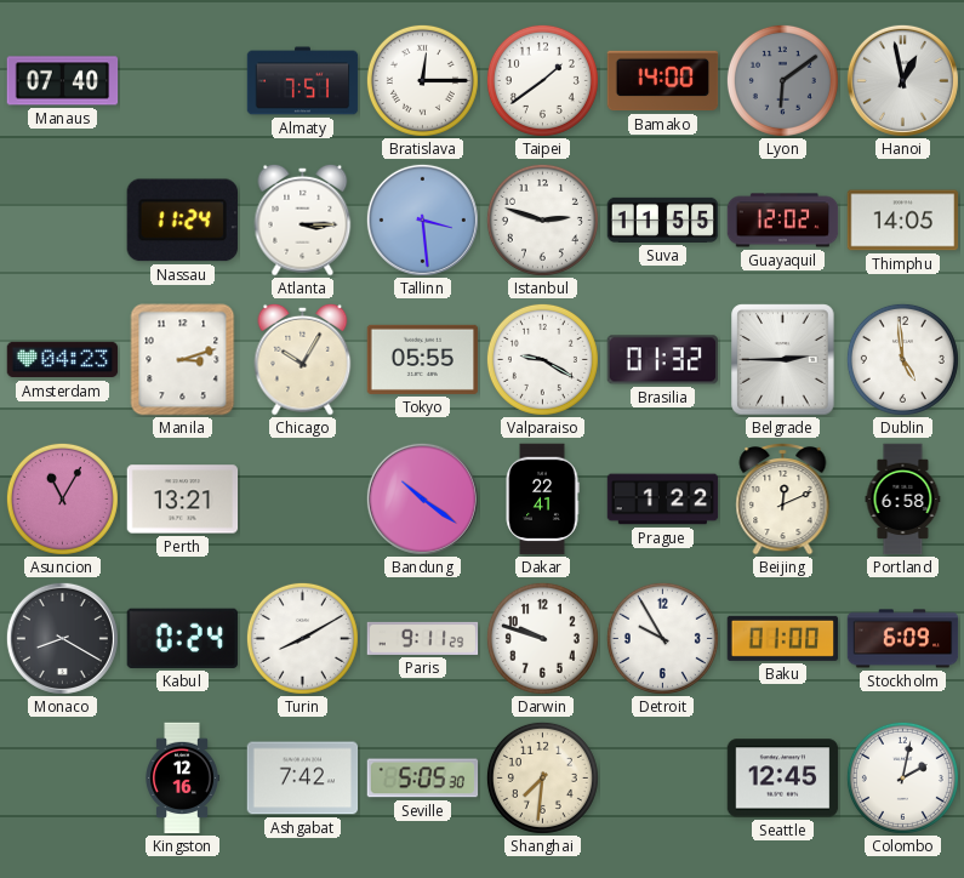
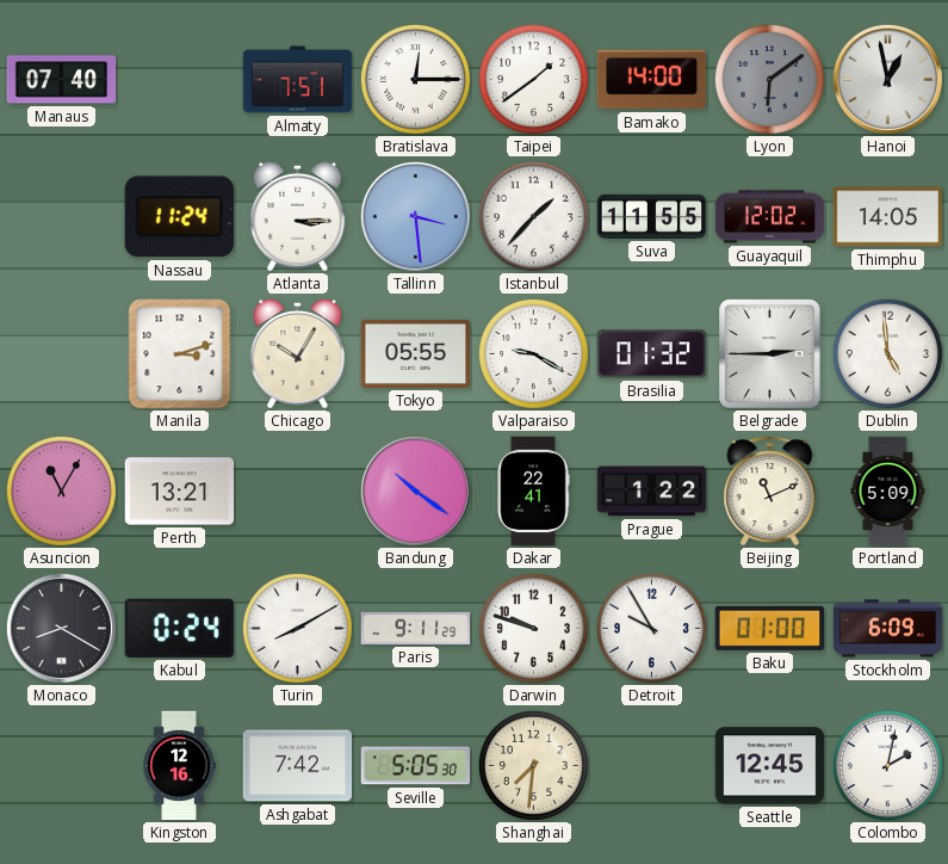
Istanbul: 2:48 -> 1:37 (533, 216)
Amsterdam: 04:23 -> none (63, 360)
Beijing: 12:11 -> 11:11 (770, 492)
Portland: 6:58 -> 5:09 (888, 492)
